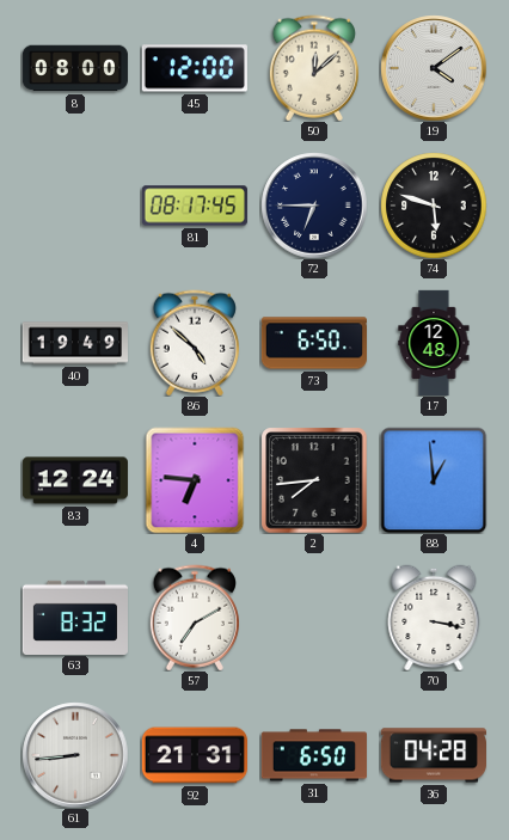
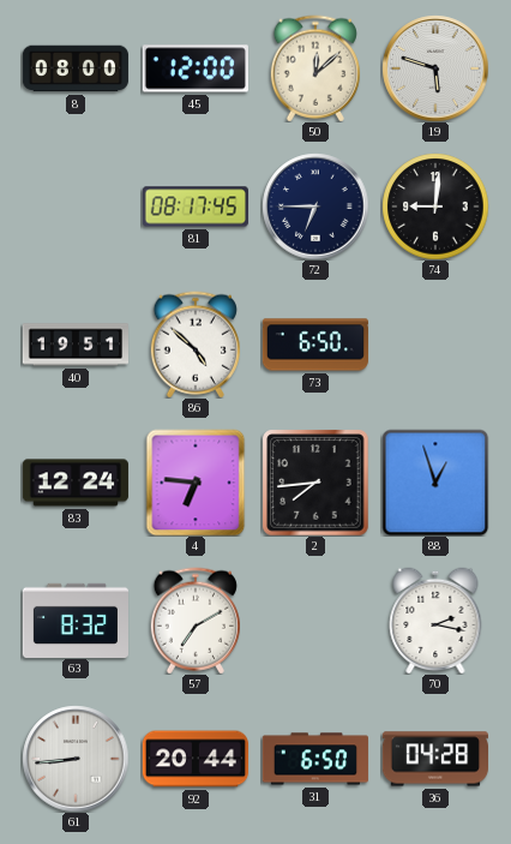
19: 4:09 -> 5:48 (435, 68)
74: 5:48 -> 9:01 (435, 206)
40: 19:49 -> 19:51 (74, 345)
17: 12:48 -> none (434, 342)
88: 12:59 -> 12:57 (435, 483)
70: 3:17 -> 2:17 (435, 621)
92: 21:31 -> 20:44 (194, 759)
